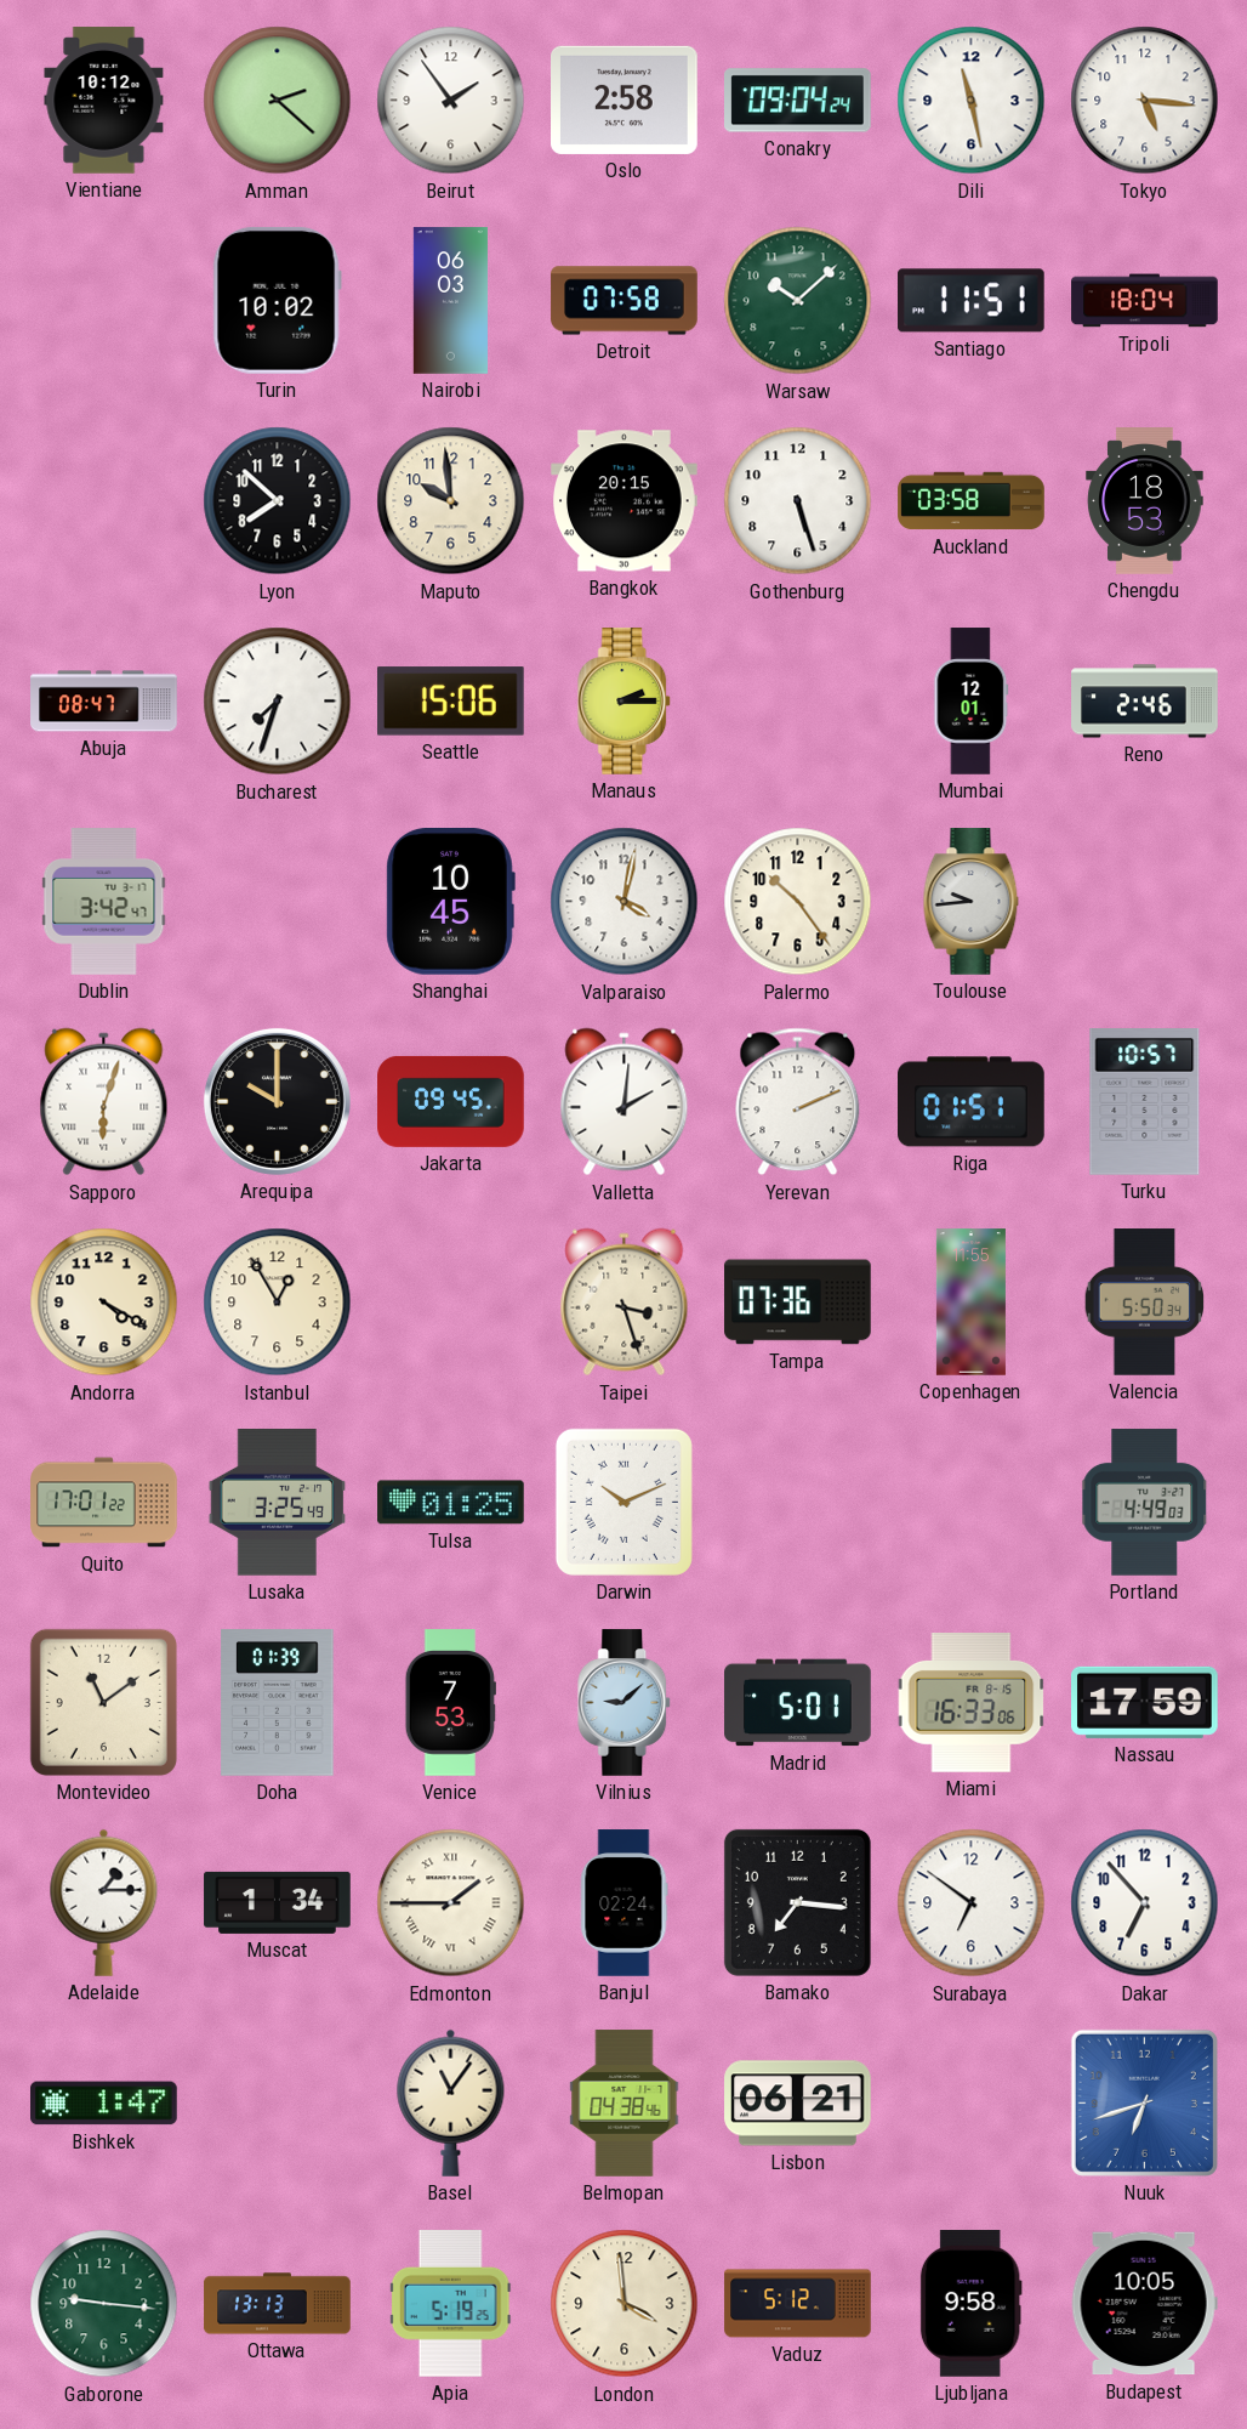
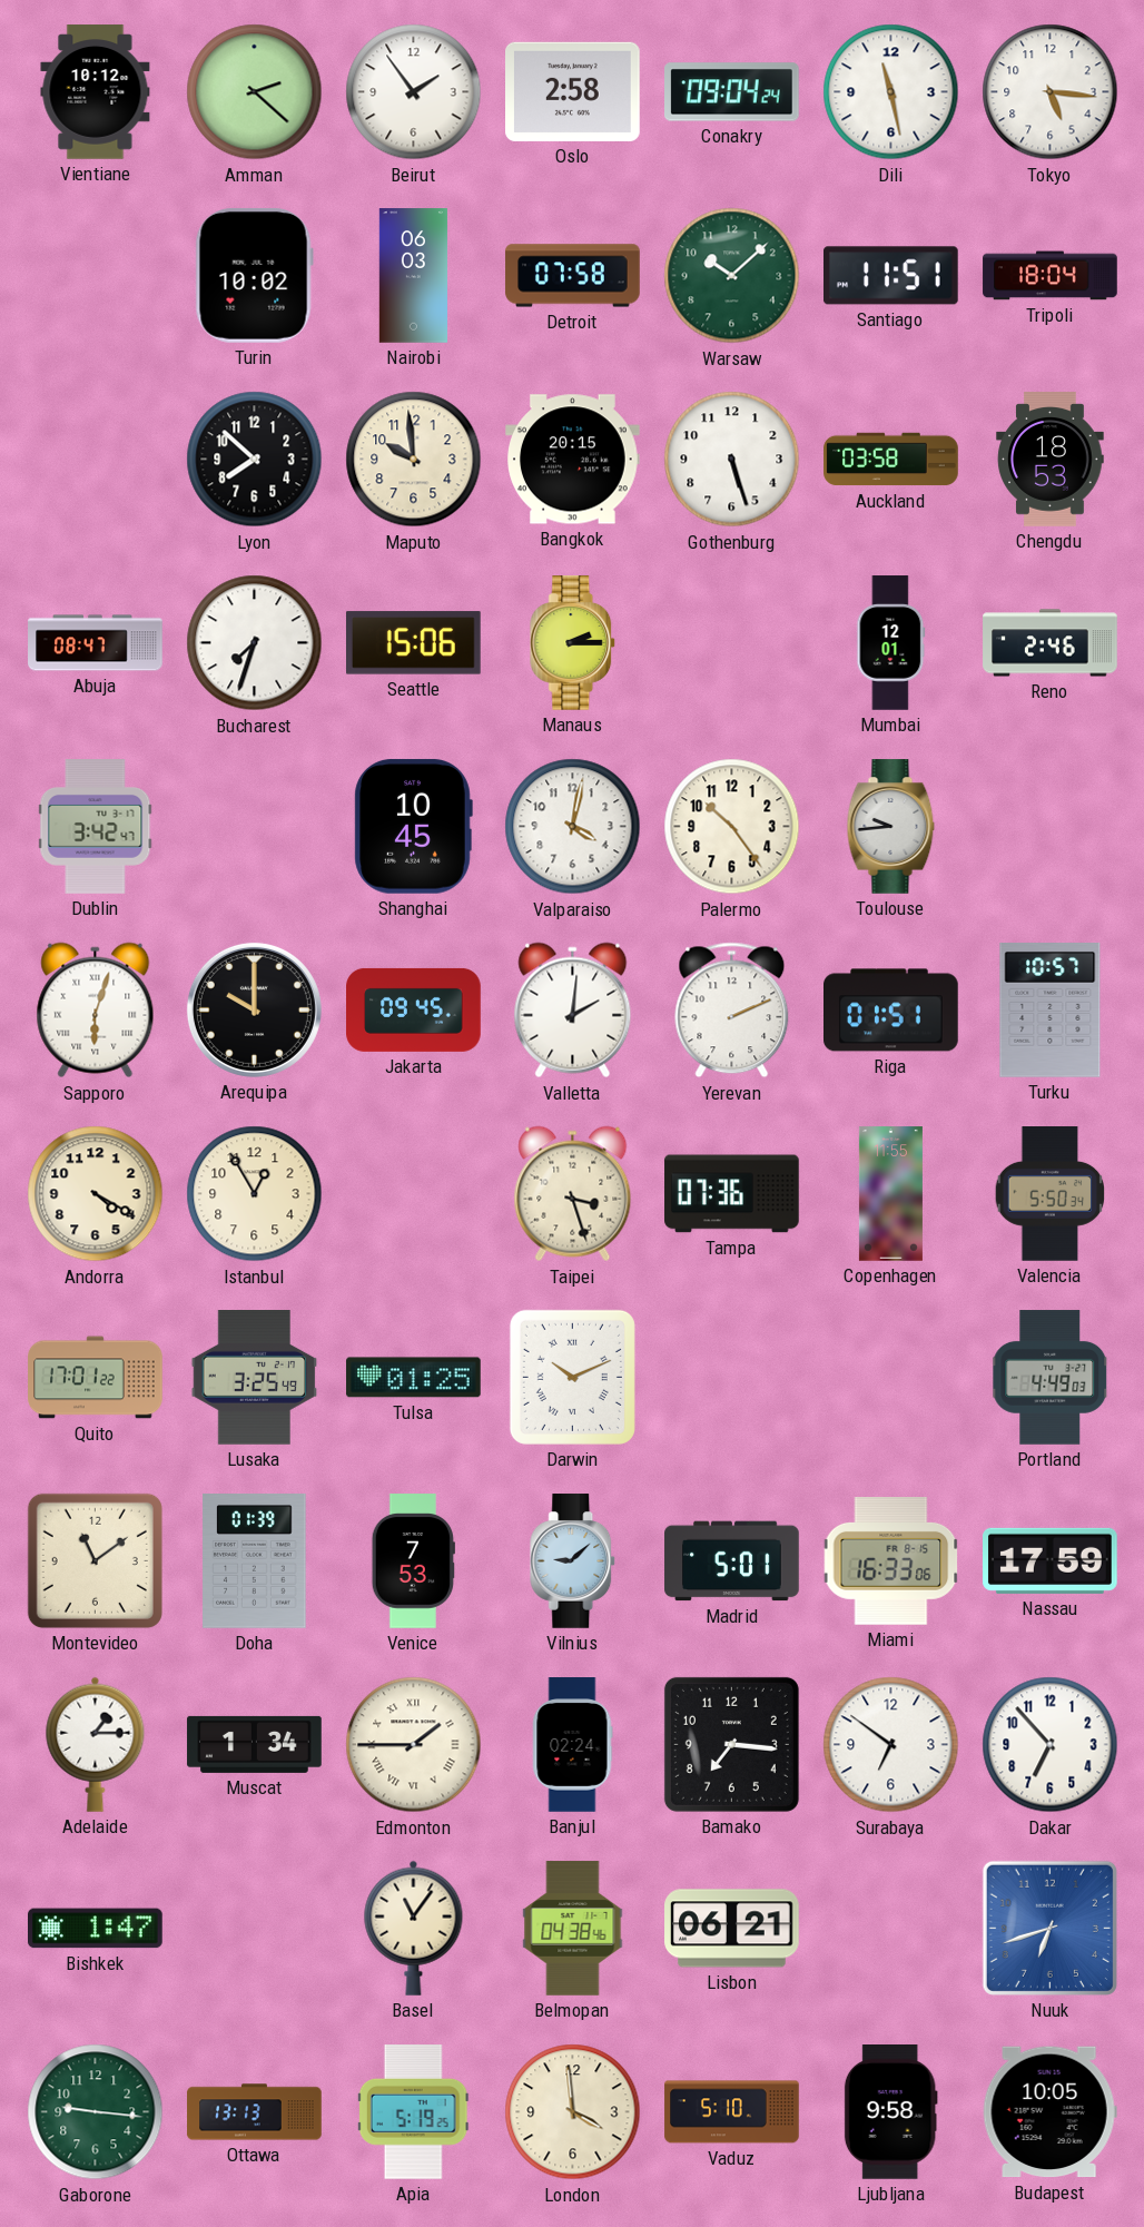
Vaduz: 5:12 -> 5:10 (732, 2112)
